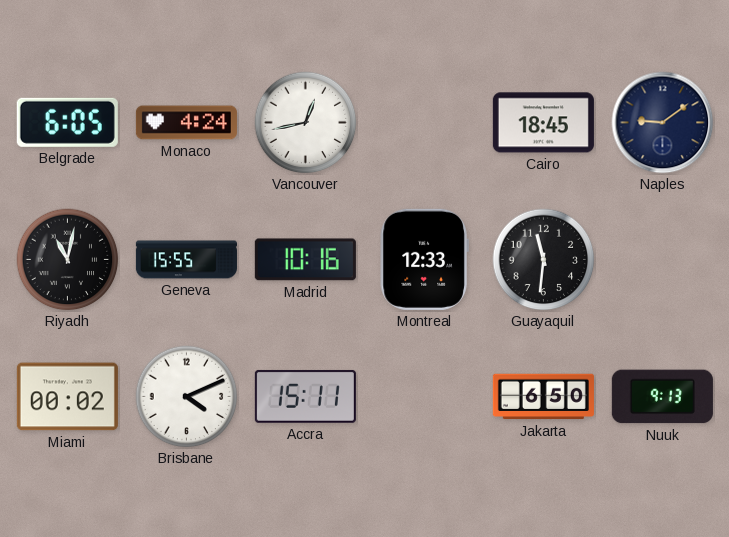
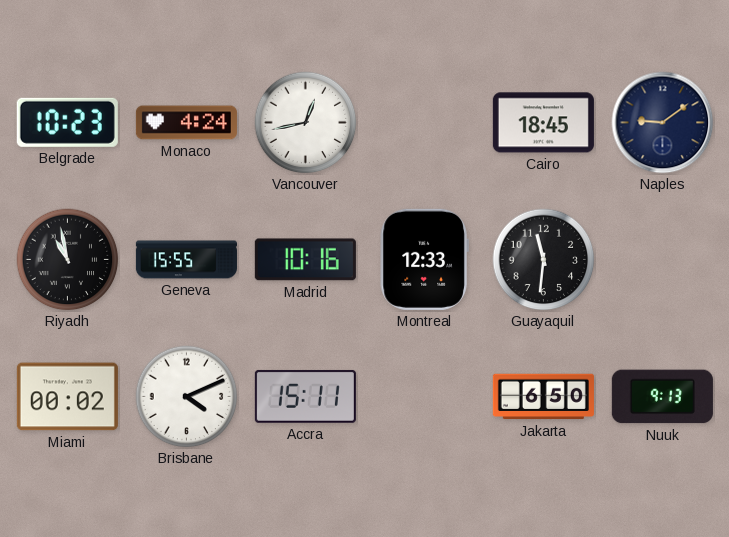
Belgrade: 6:05 -> 10:23 (67, 122)
Riyadh: 11:02 -> 10:58 (68, 260)
